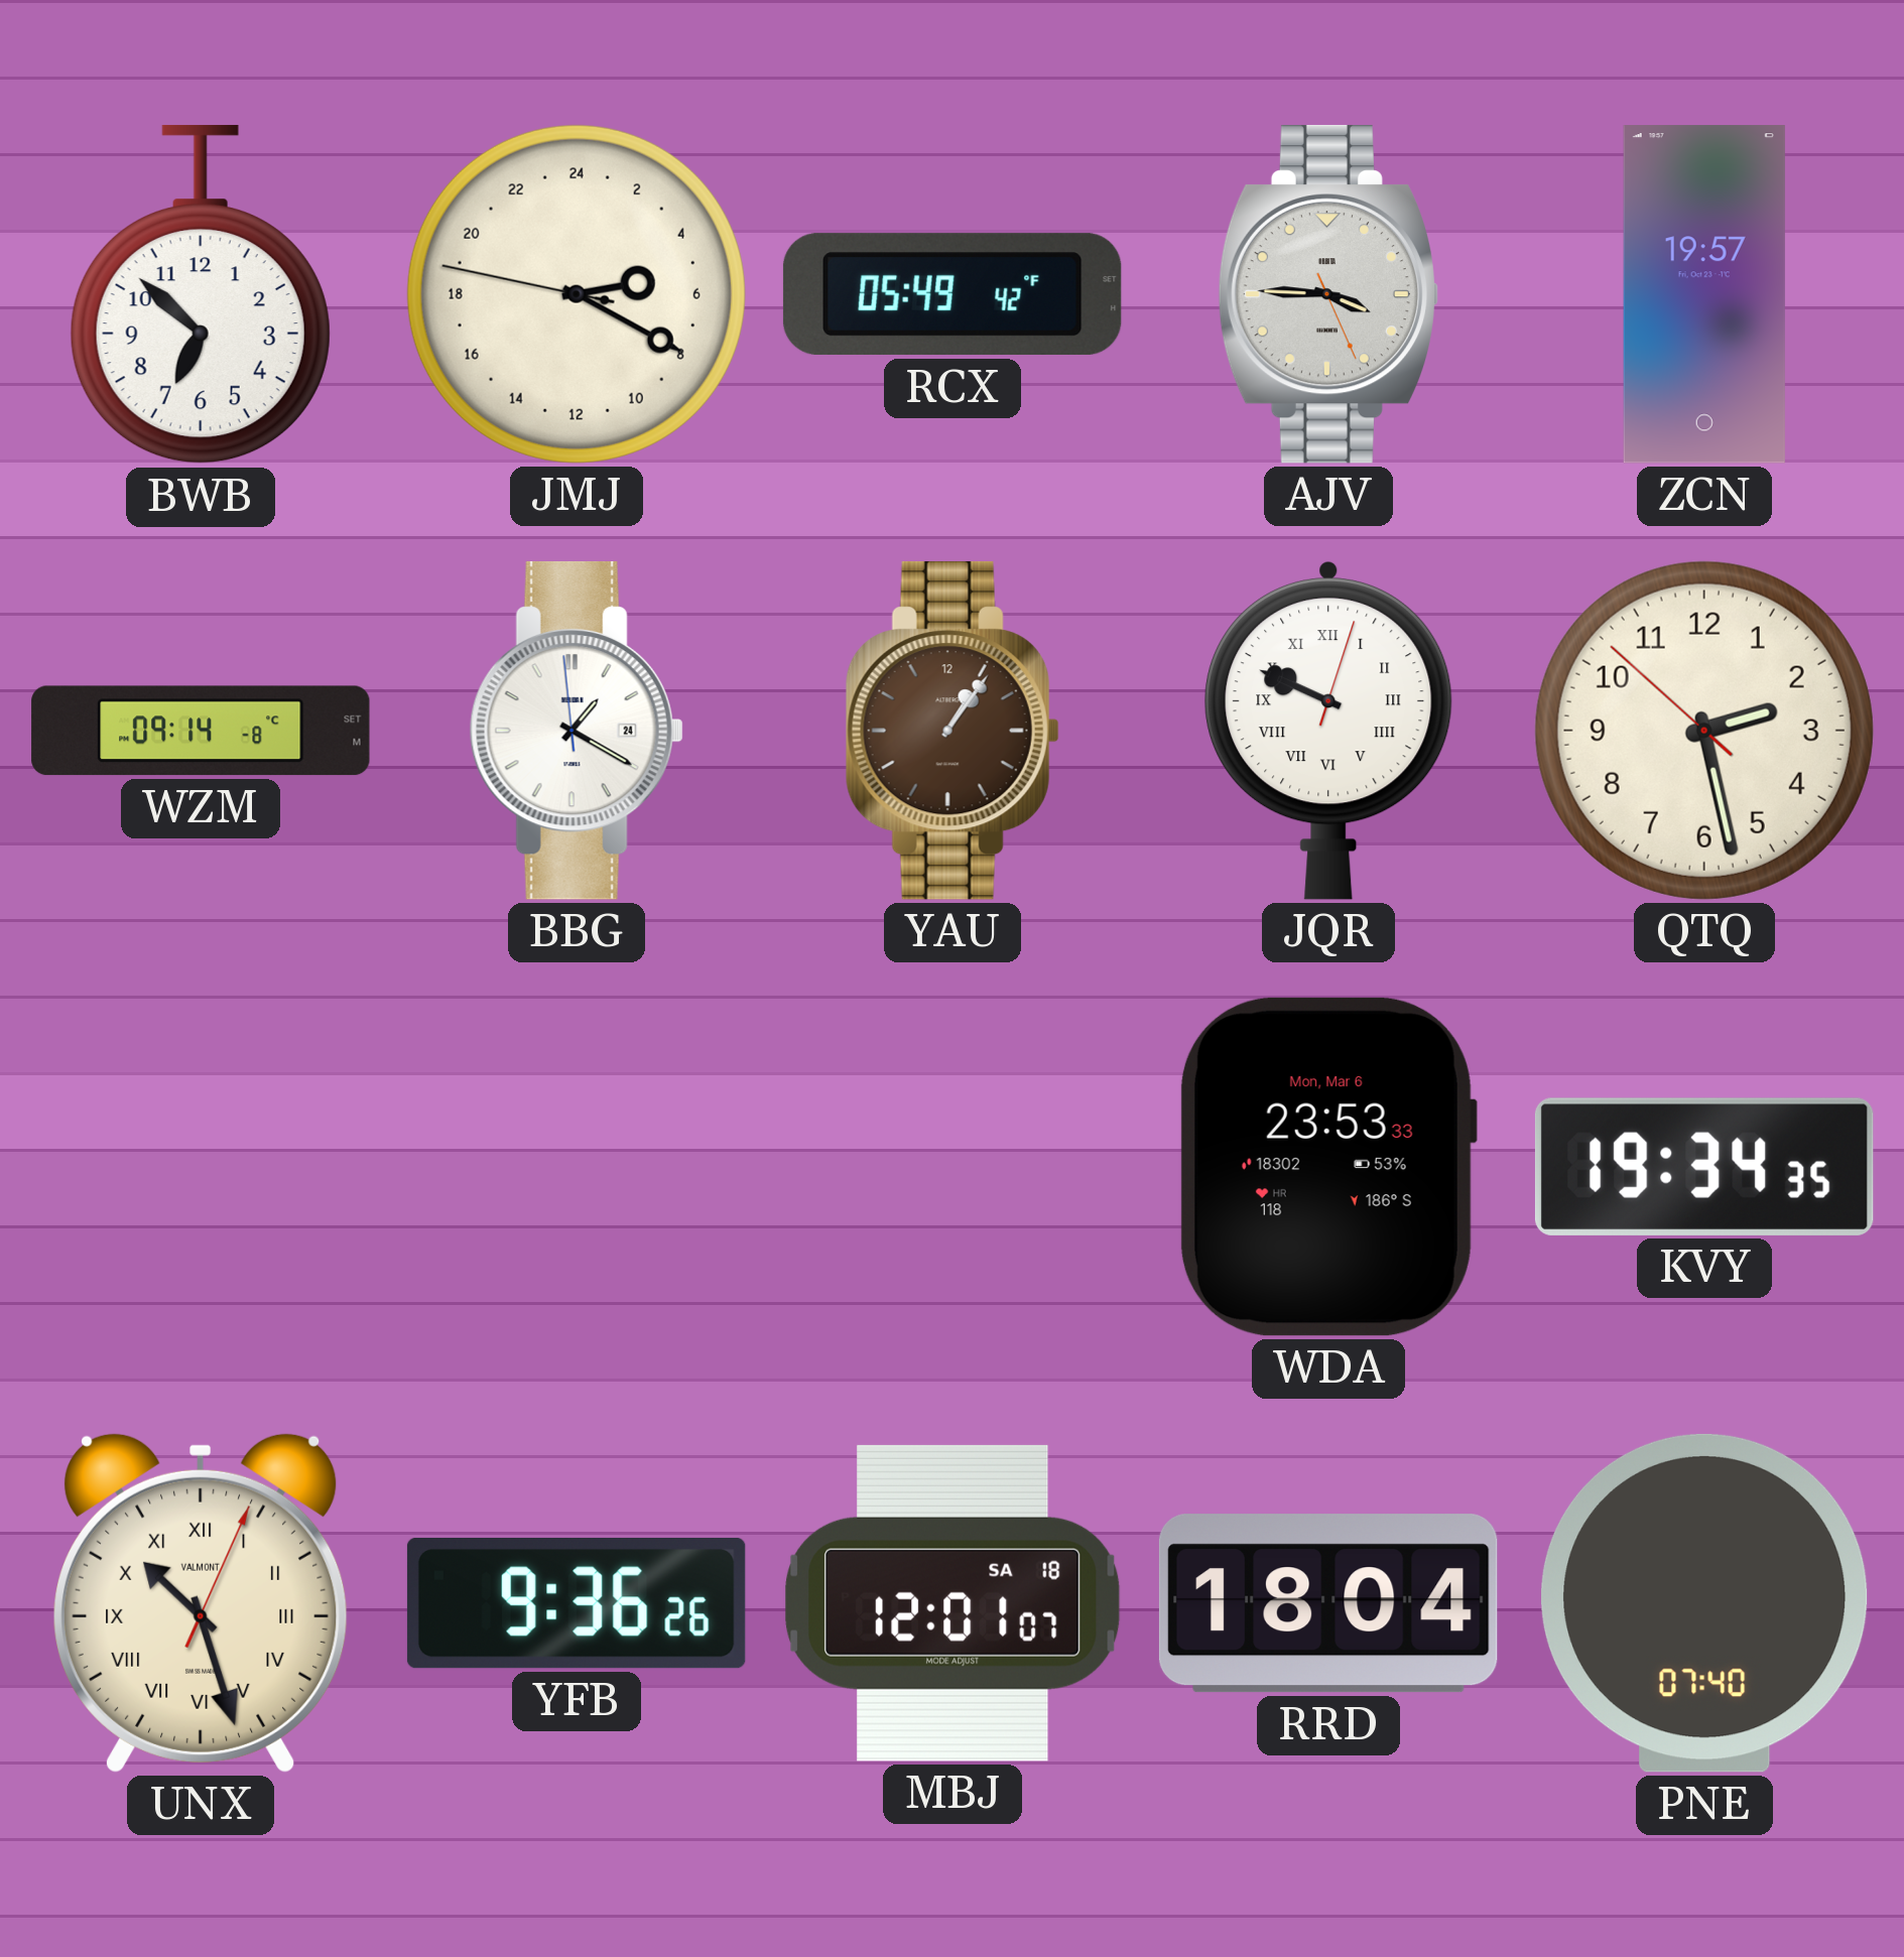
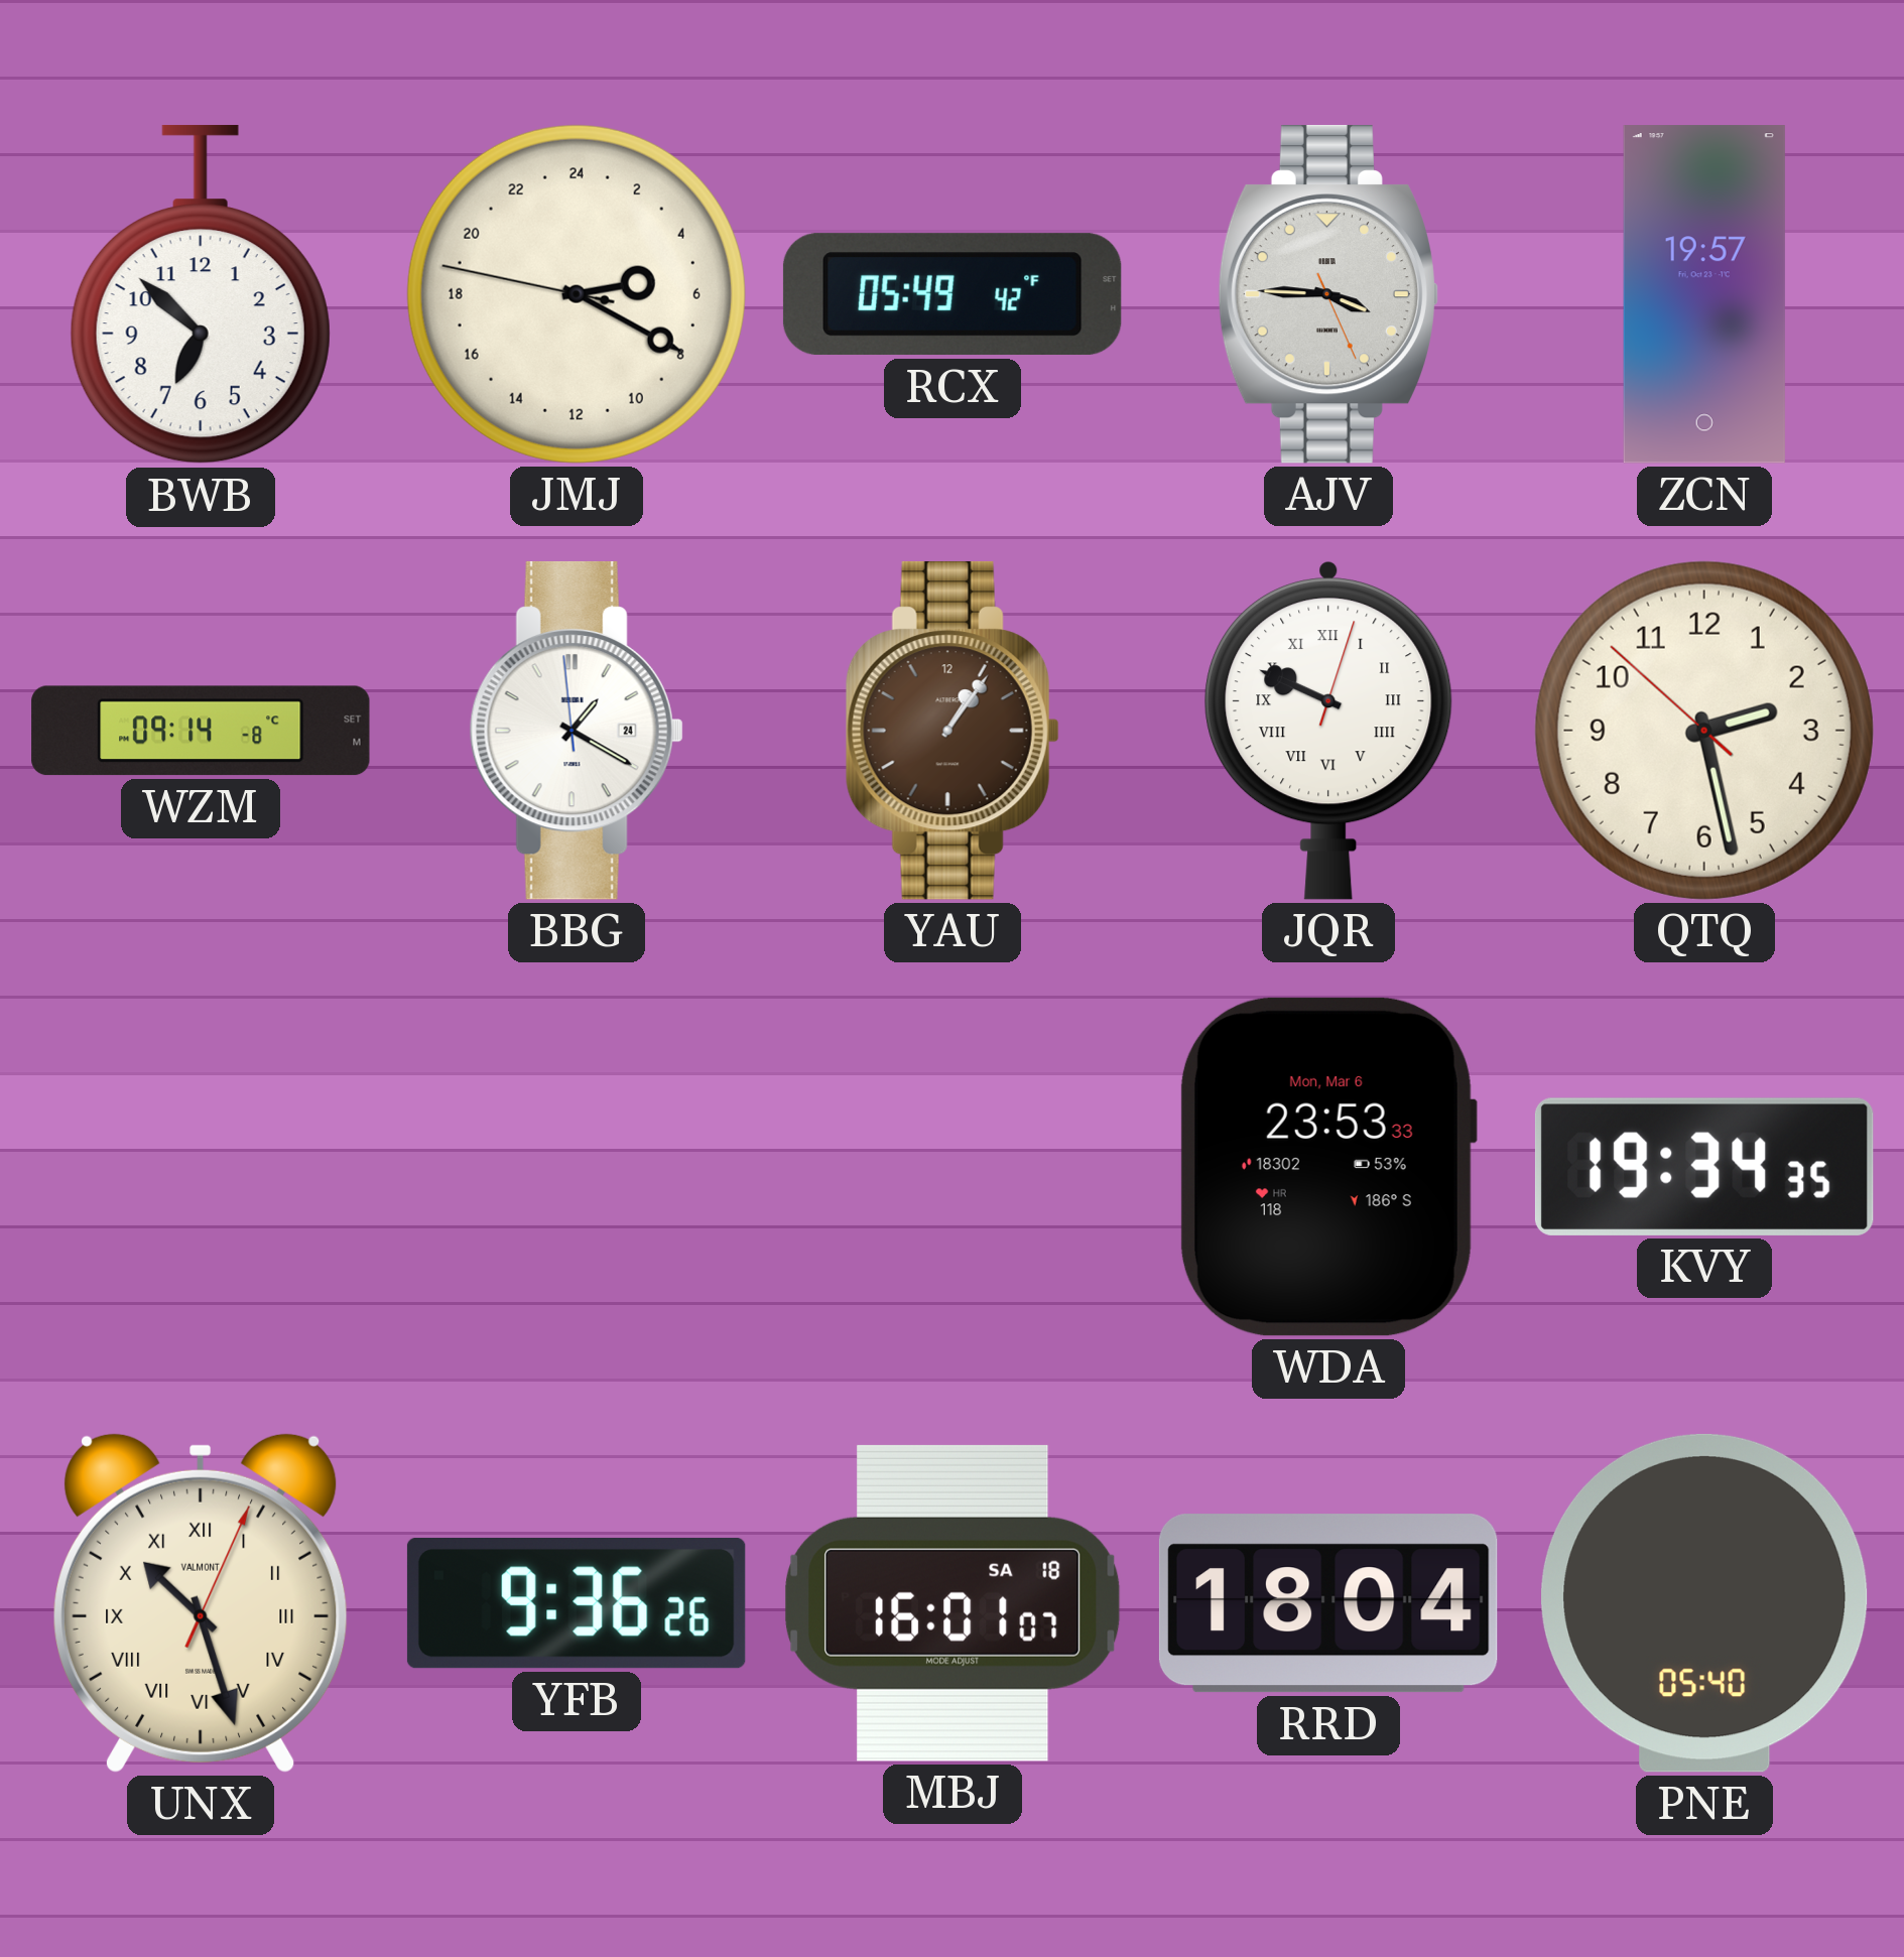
MBJ: 12:01 -> 16:01 (953, 1603)
PNE: 07:40 -> 05:40 (1704, 1603)
